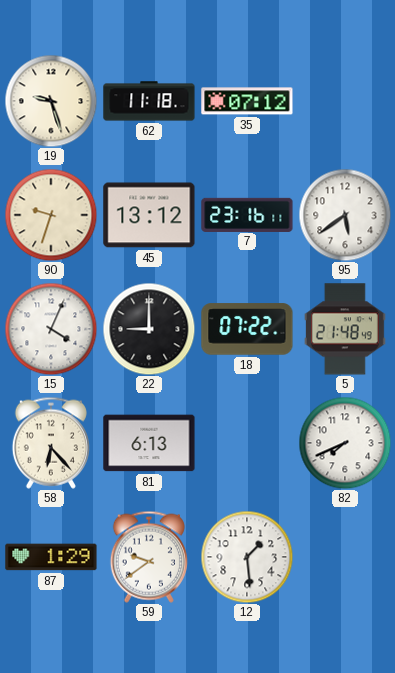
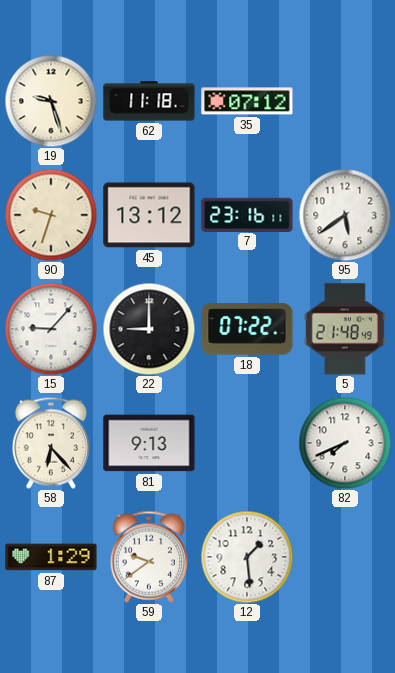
15: 4:04 -> 9:07 (51, 329)
81: 6:13 -> 9:13 (149, 443)
